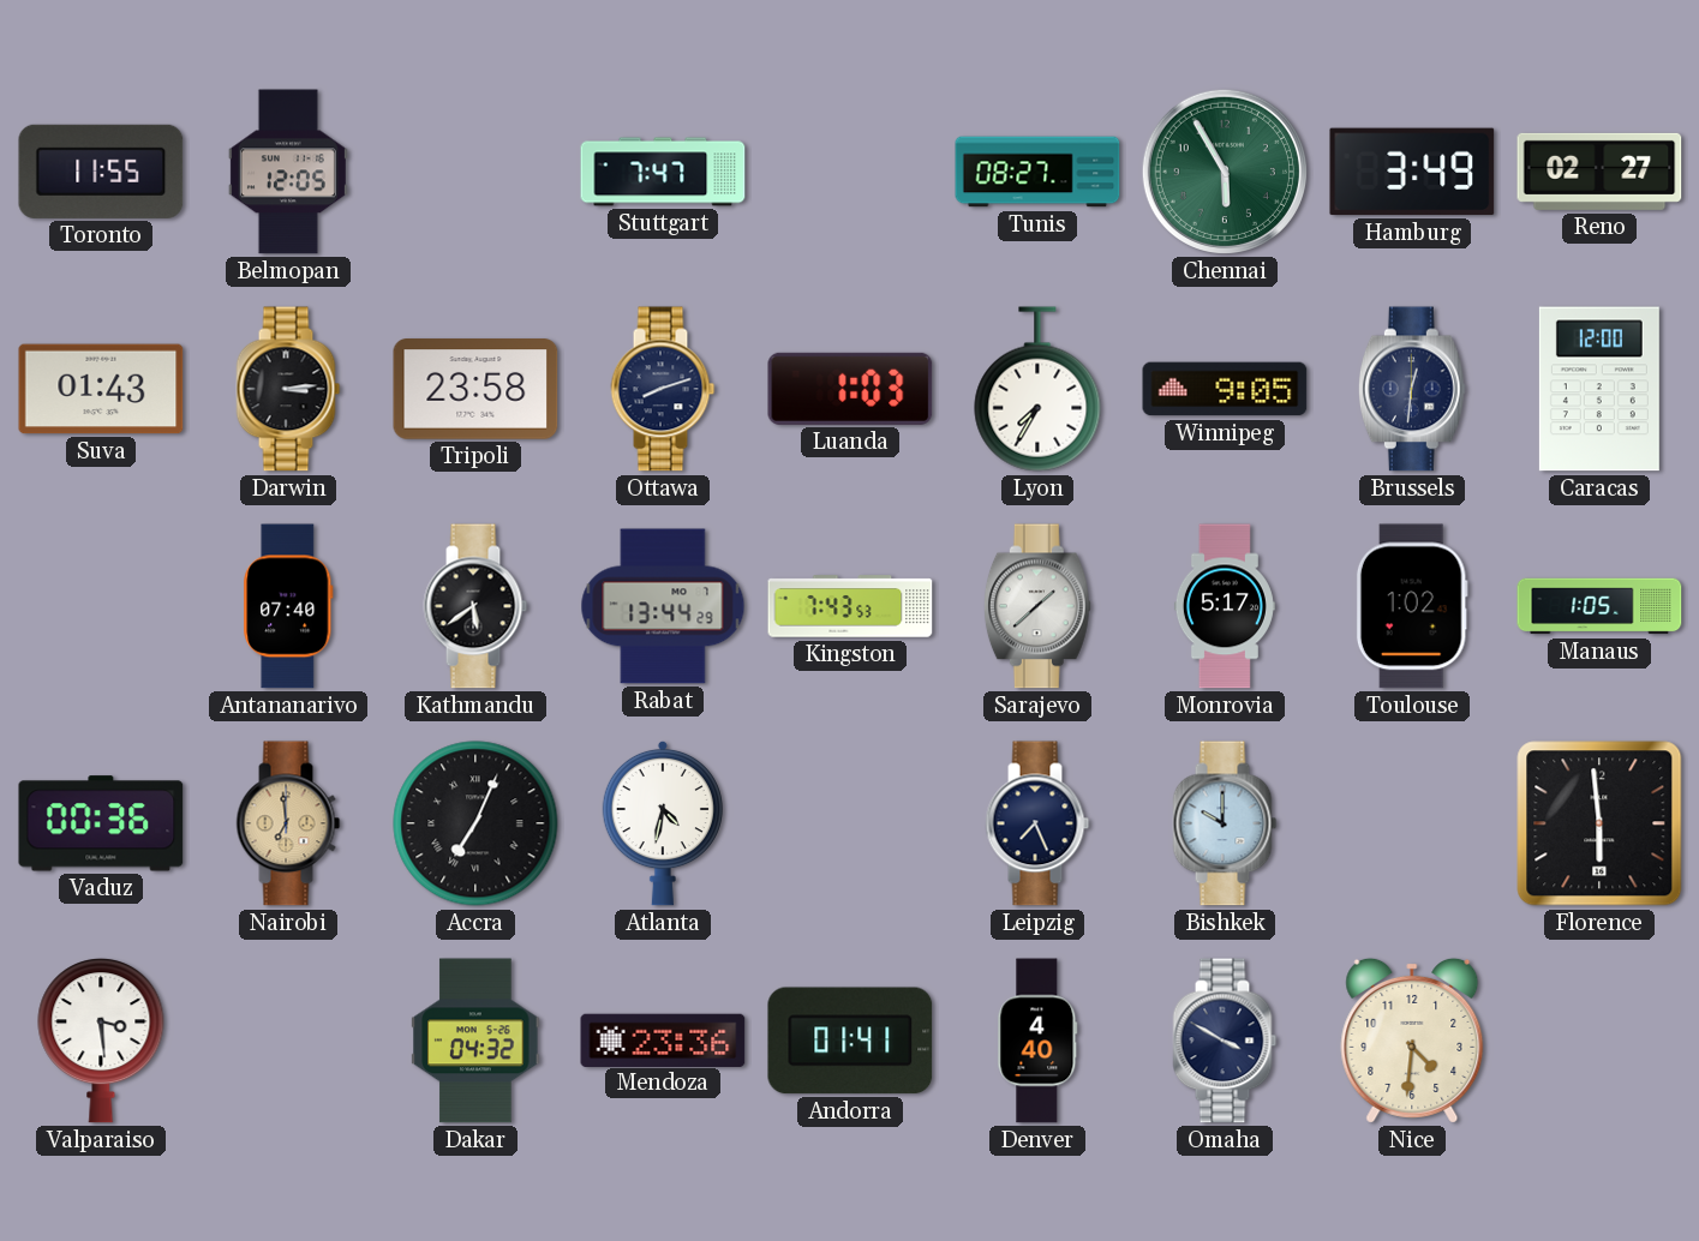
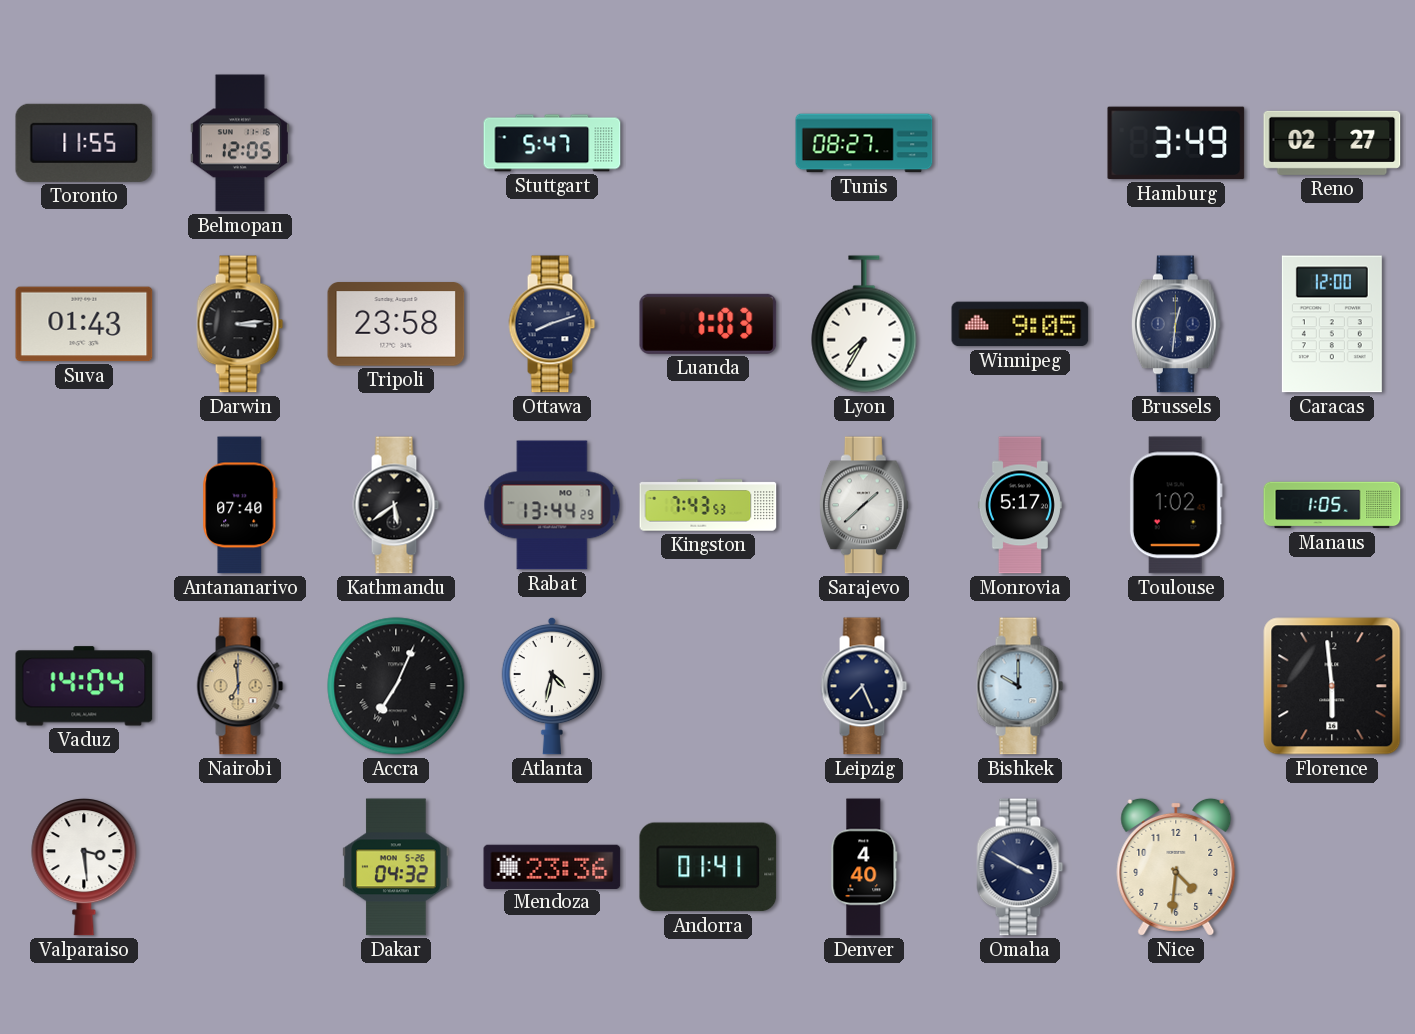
Stuttgart: 7:47 -> 5:47 (552, 143)
Chennai: 5:55 -> none (1225, 172)
Vaduz: 00:36 -> 14:04 (84, 686)
